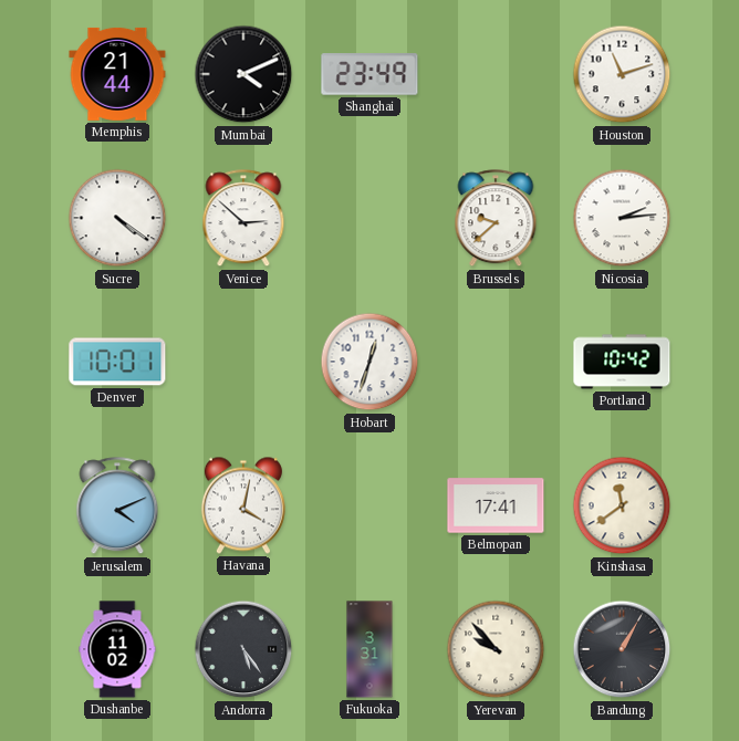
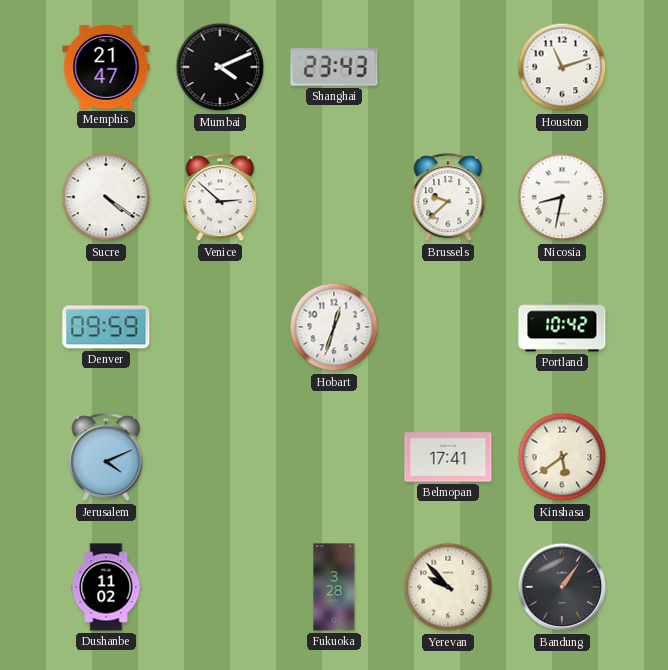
Memphis: 21:44 -> 21:47 (106, 67)
Shanghai: 23:49 -> 23:43 (334, 67)
Nicosia: 2:14 -> 8:32 (562, 197)
Denver: 10:01 -> 09:59 (106, 327)
Havana: 4:02 -> none (243, 505)
Kinshasa: 11:39 -> 5:39 (562, 457)
Andorra: 5:24 -> none (243, 649)
Fukuoka: 3:31 -> 3:28 (334, 587)
Bandung: 1:05 -> 1:06 (562, 587)
